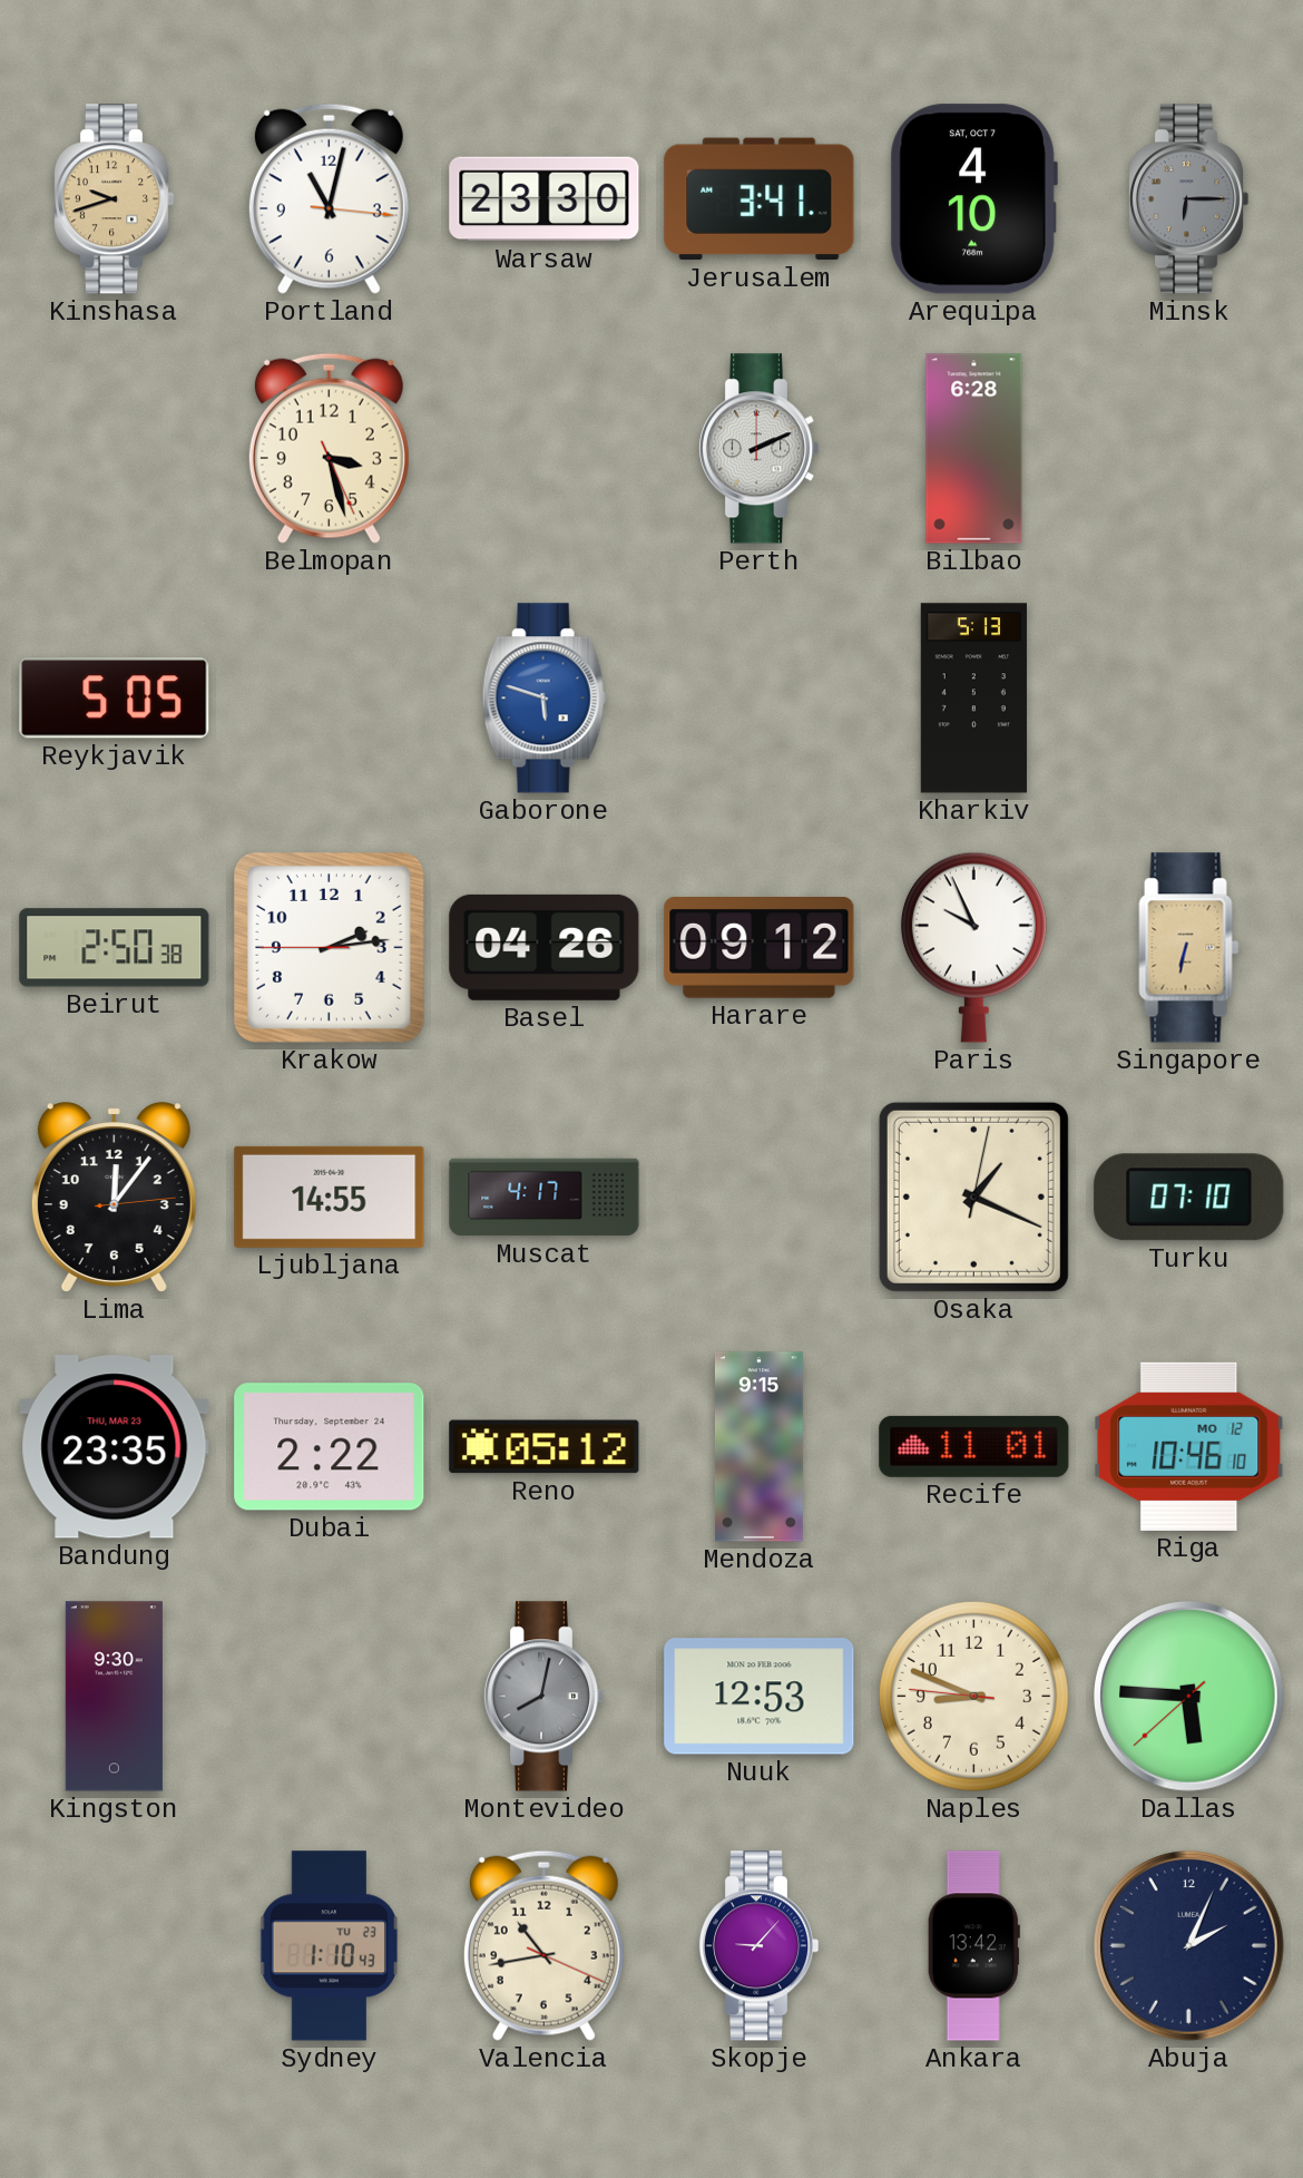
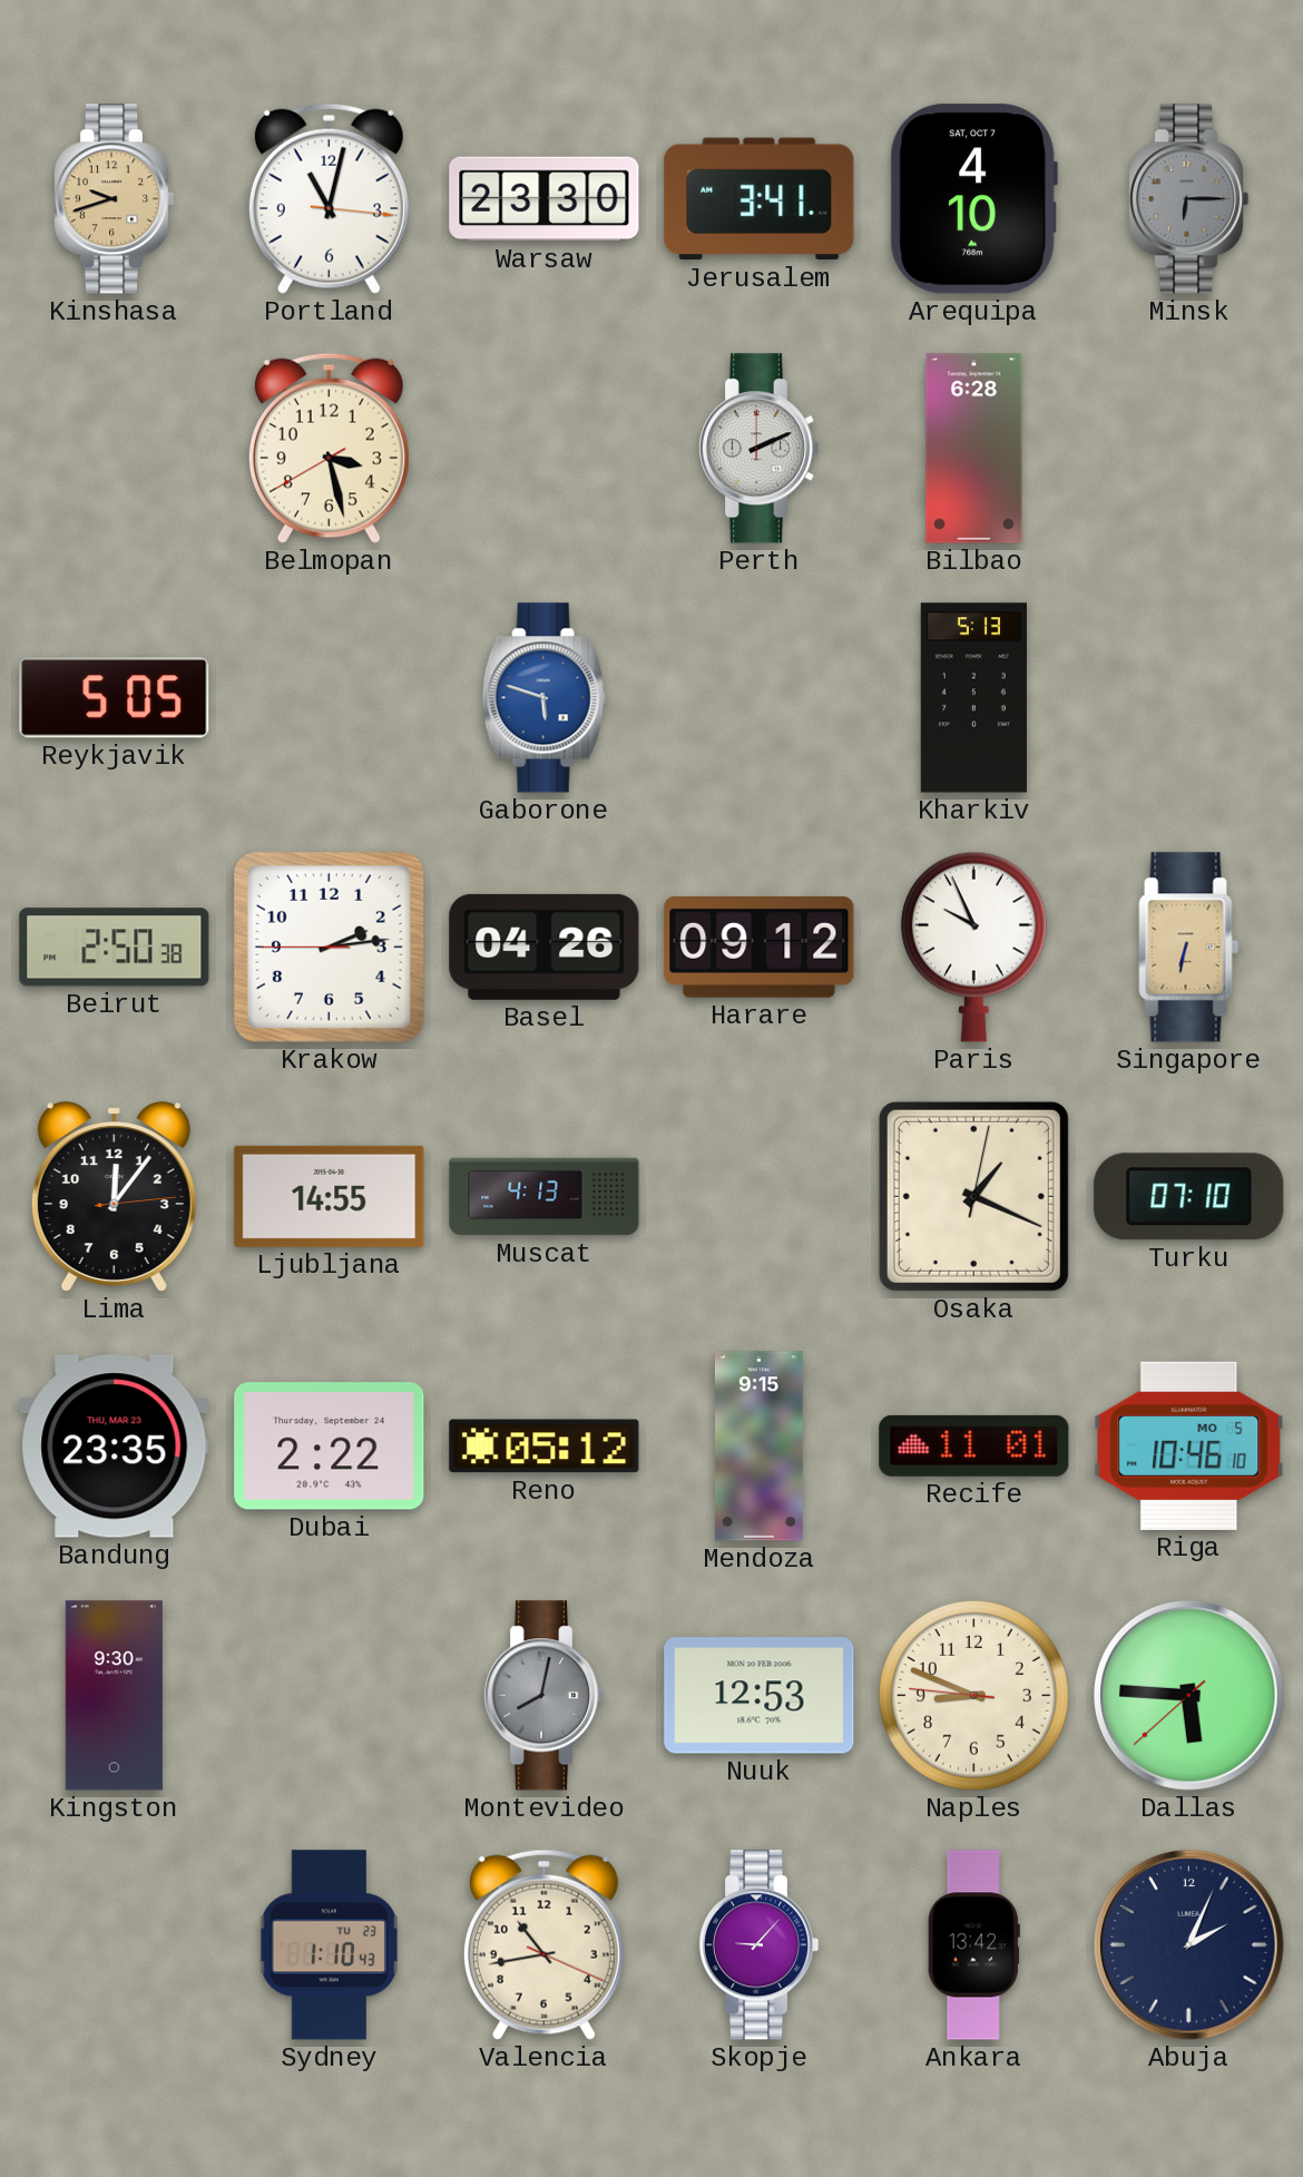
Belmopan: 3:27:26 -> 3:27:40 (329, 448)
Muscat: 4:17 -> 4:13 (545, 1197)
Riga date: MO 12 -> MO 5 (1189, 1445)
